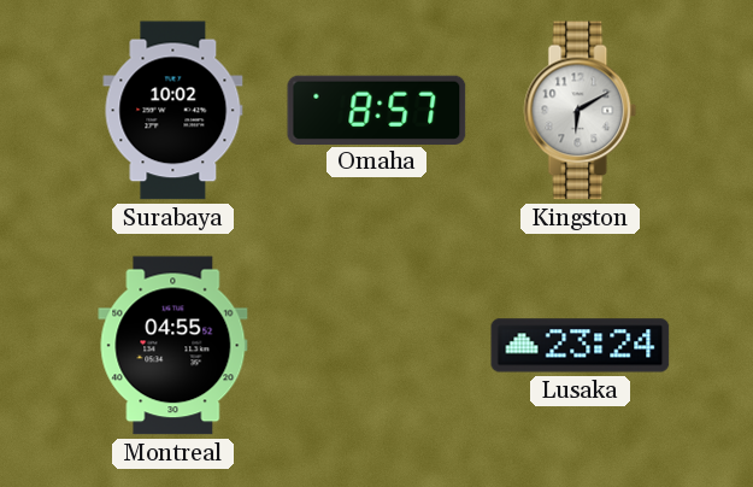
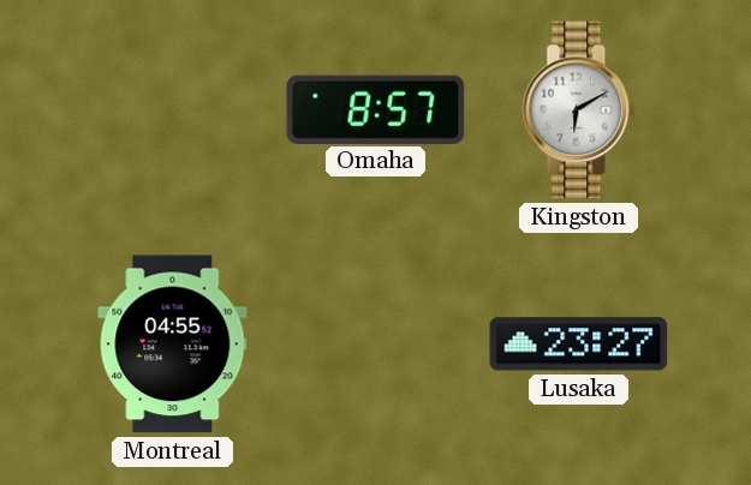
Surabaya: 10:02 -> none (173, 111)
Lusaka: 23:24 -> 23:27 (579, 345)
